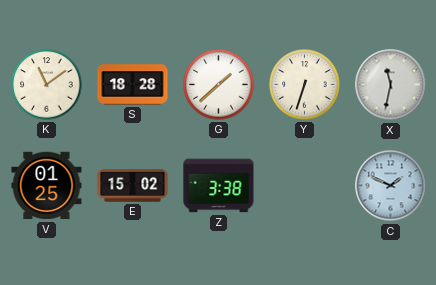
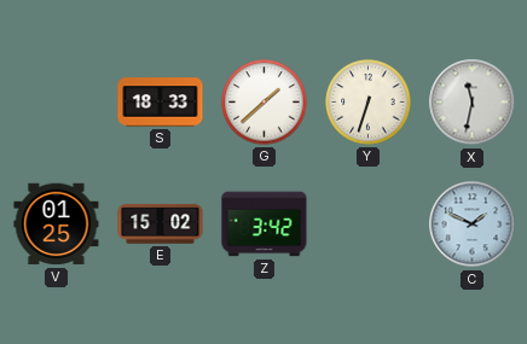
K: 11:09 -> none (47, 85)
S: 18:28 -> 18:33 (161, 103)
Z: 3:38 -> 3:42 (265, 225)
